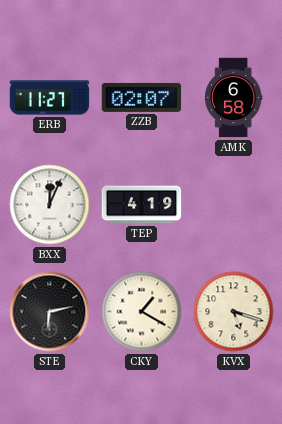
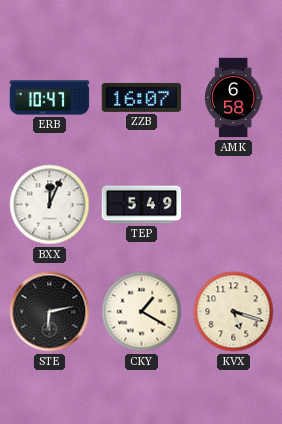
ERB: 11:27 -> 10:47 (50, 98)
ZZB: 02:07 -> 16:07 (142, 97)
TEP: 4:19 -> 5:49 (142, 205)
